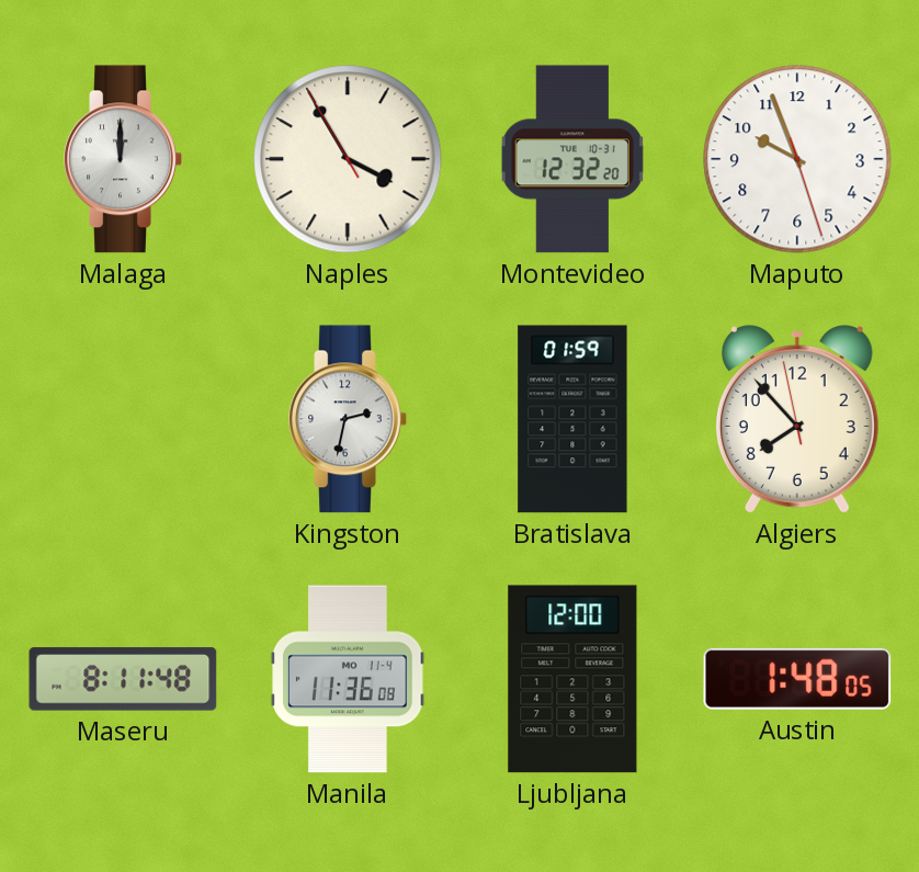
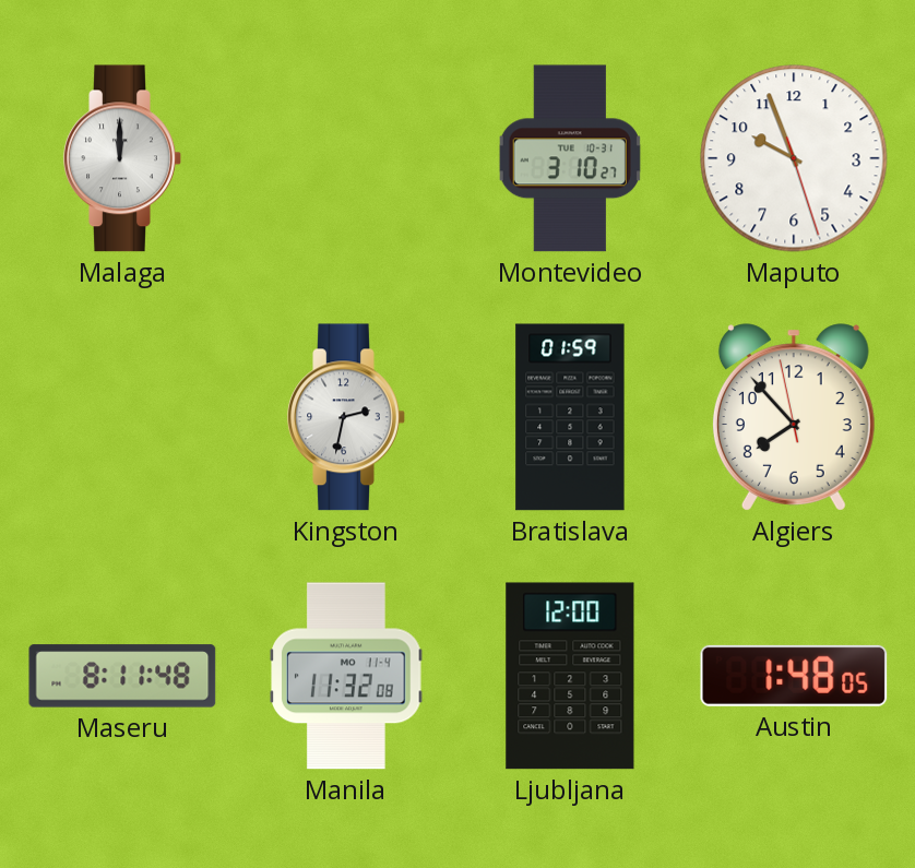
Naples: 3:54 -> none (348, 159)
Montevideo: 12:32 -> 3:10 (570, 158)
Manila: 11:36 -> 11:32 (346, 676)
